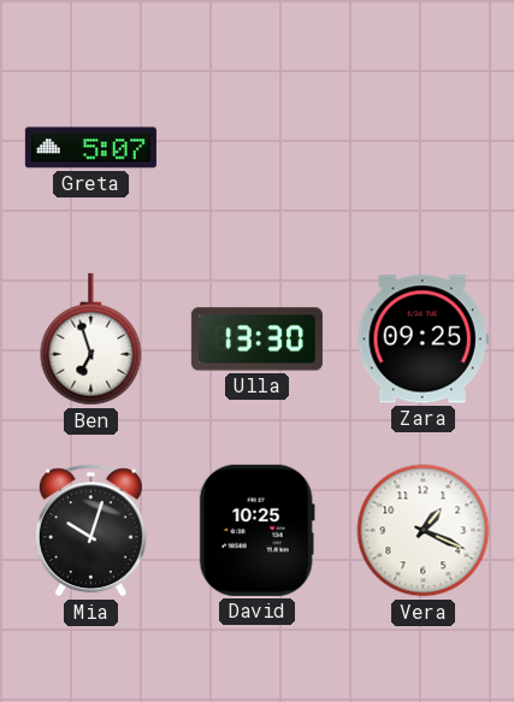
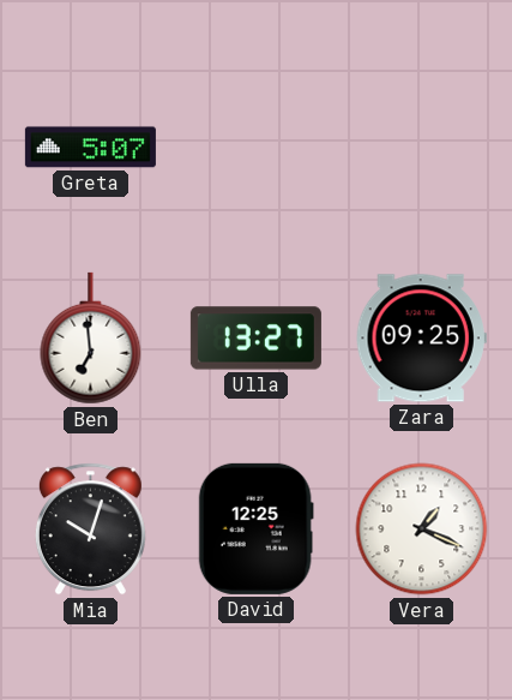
Ben: 6:57 -> 6:59 (91, 339)
Ulla: 13:30 -> 13:27 (255, 339)
David: 10:25 -> 12:25 (255, 528)
